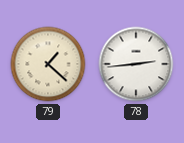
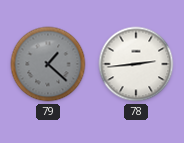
79 dial: cream -> grey (48, 64)
